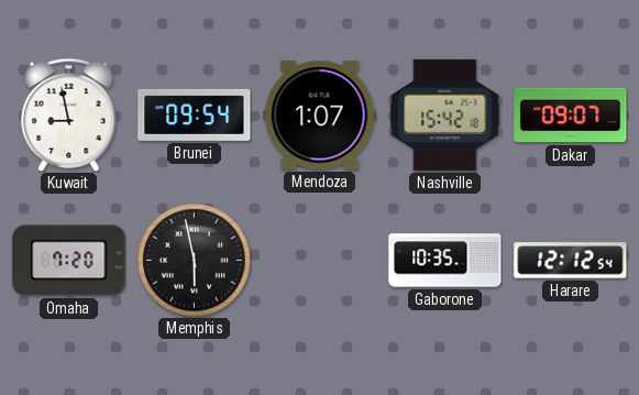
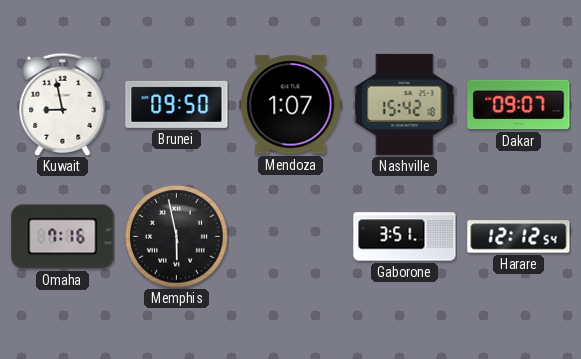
Brunei: 09:54 -> 09:50 (177, 104)
Omaha: 7:20 -> 7:16 (63, 237)
Gaborone: 10:35 -> 3:51 (405, 237)
